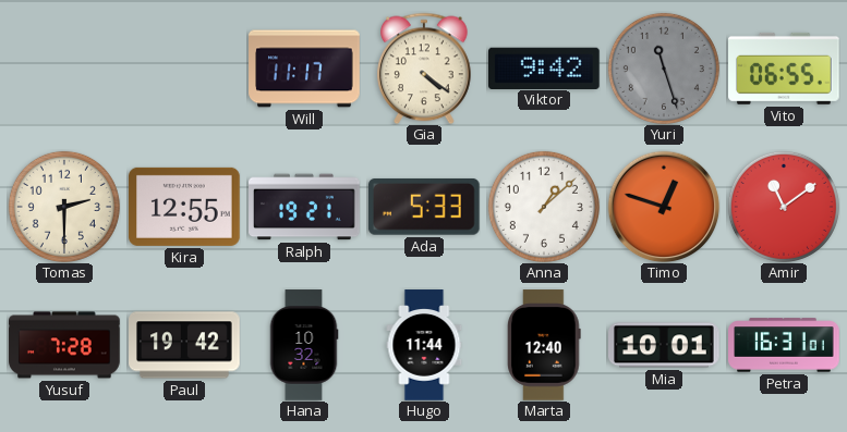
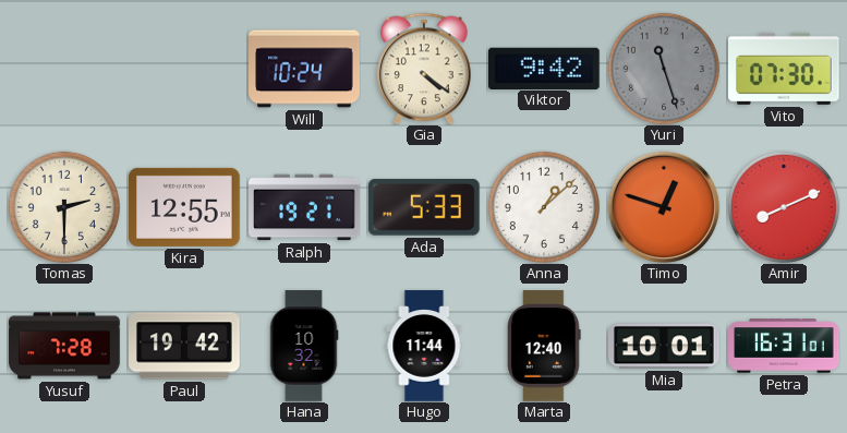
Will: 11:17 -> 10:24 (304, 69)
Vito: 06:55 -> 07:30 (785, 69)
Amir: 11:09 -> 8:11 (784, 207)
